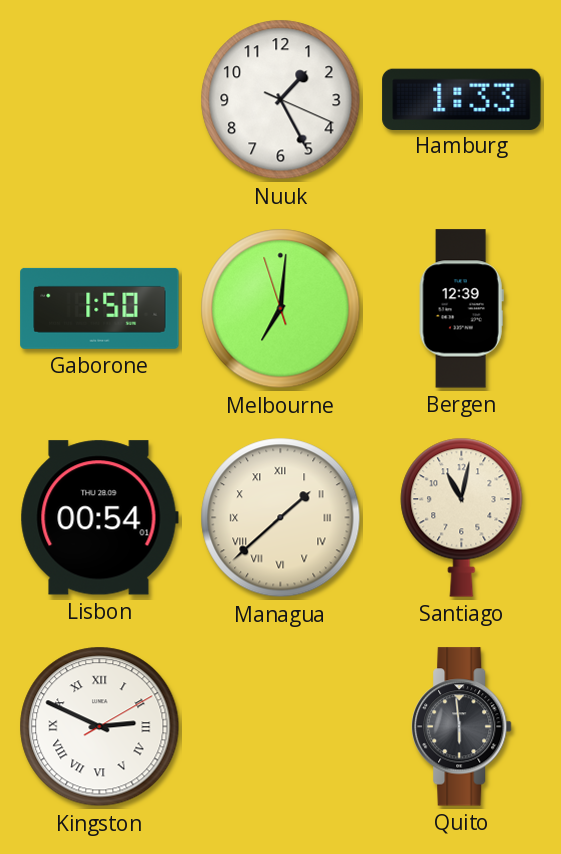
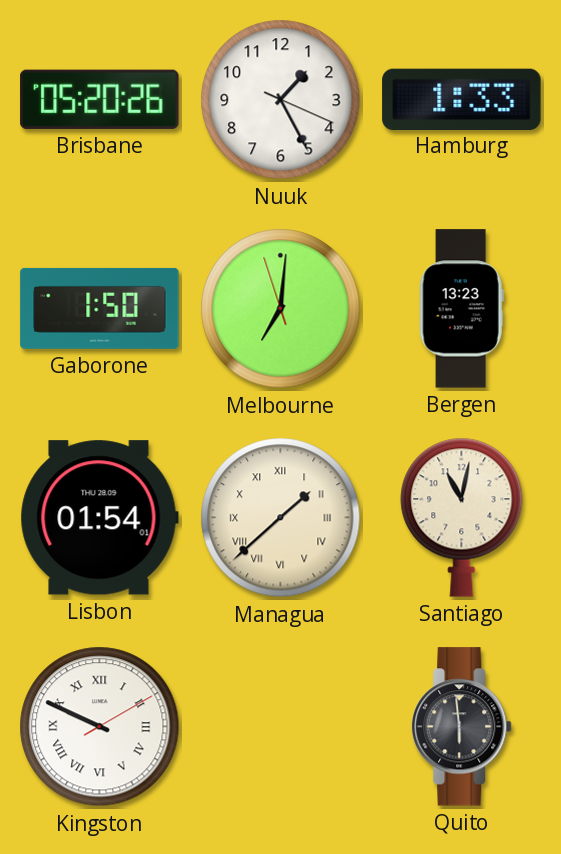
Brisbane: none -> 05:20 (100, 99)
Bergen: 12:39 -> 13:23 (461, 309)
Lisbon: 00:54 -> 01:54 (99, 518)
Kingston: 2:49 -> 9:49 (100, 727)
